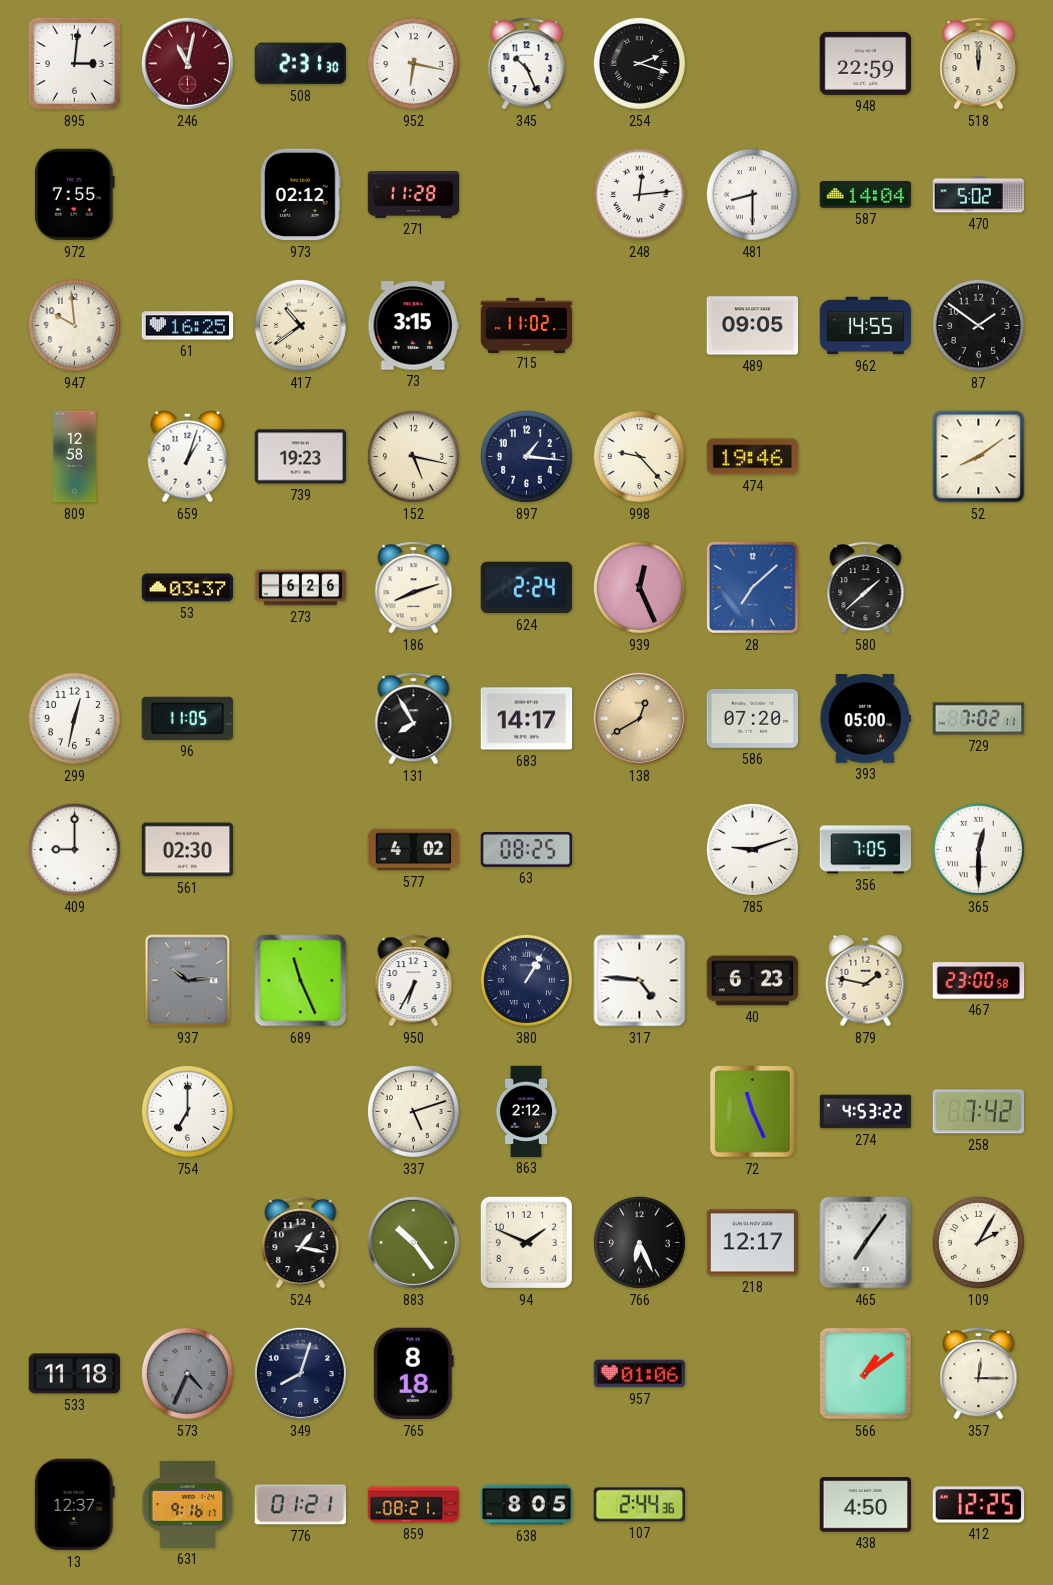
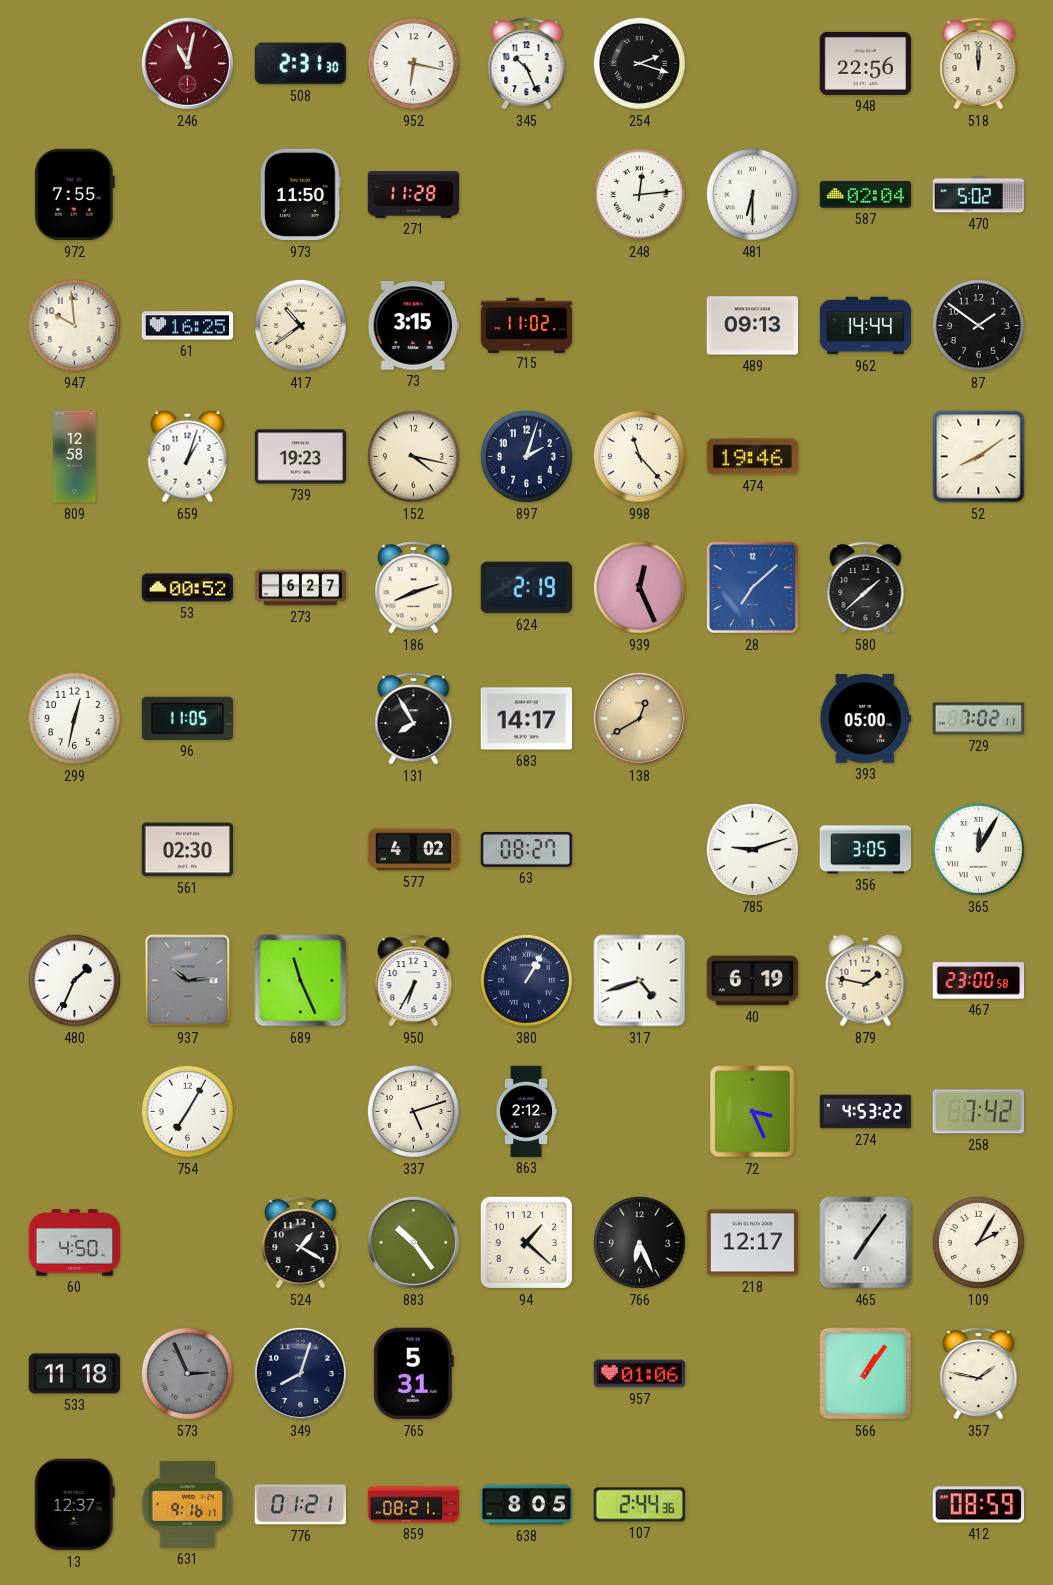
895: 3:01 -> none (74, 63)
948: 22:59 -> 22:56 (866, 63)
973: 02:12 -> 11:50 (301, 195)
481: 8:30 -> 6:30 (752, 194)
587: 14:04 -> 02:04 (866, 195)
489: 09:05 -> 09:13 (753, 326)
962: 14:55 -> 14:44 (866, 326)
152: 5:17 -> 4:17 (413, 456)
897: 1:16 -> 2:03 (526, 456)
998: 9:23 -> 11:23 (639, 456)
53: 03:37 -> 00:52 (188, 588)
273: 6:26 -> 6:27 (301, 588)
624: 2:24 -> 2:19 (527, 588)
586: 07:20 -> none (753, 718)
409: 9:00 -> none (74, 849)
63: 08:25 -> 08:27 (527, 850)
356: 7:05 -> 3:05 (866, 850)
365: 12:30 -> 12:05 (978, 849)
480: none -> 1:34 (74, 980)
317: 4:46 -> 4:42 (640, 981)
40: 6:23 -> 6:19 (753, 981)
754: 7:00 -> 7:05 (187, 1111)
72: 11:26 -> 3:26 (753, 1112)
60: none -> 4:50 (75, 1243)
524: 1:17 -> 1:20 (301, 1243)
94: 1:49 -> 1:22 (526, 1242)
573: 4:34 -> 2:56 (187, 1373)
765: 8:18 -> 5:31 (413, 1374)
566: 1:09 -> 1:06 (865, 1373)
357: 12:15 -> 1:47 (979, 1374)
438: 4:50 -> none (866, 1505)
412: 12:25 -> 08:59 (979, 1505)
